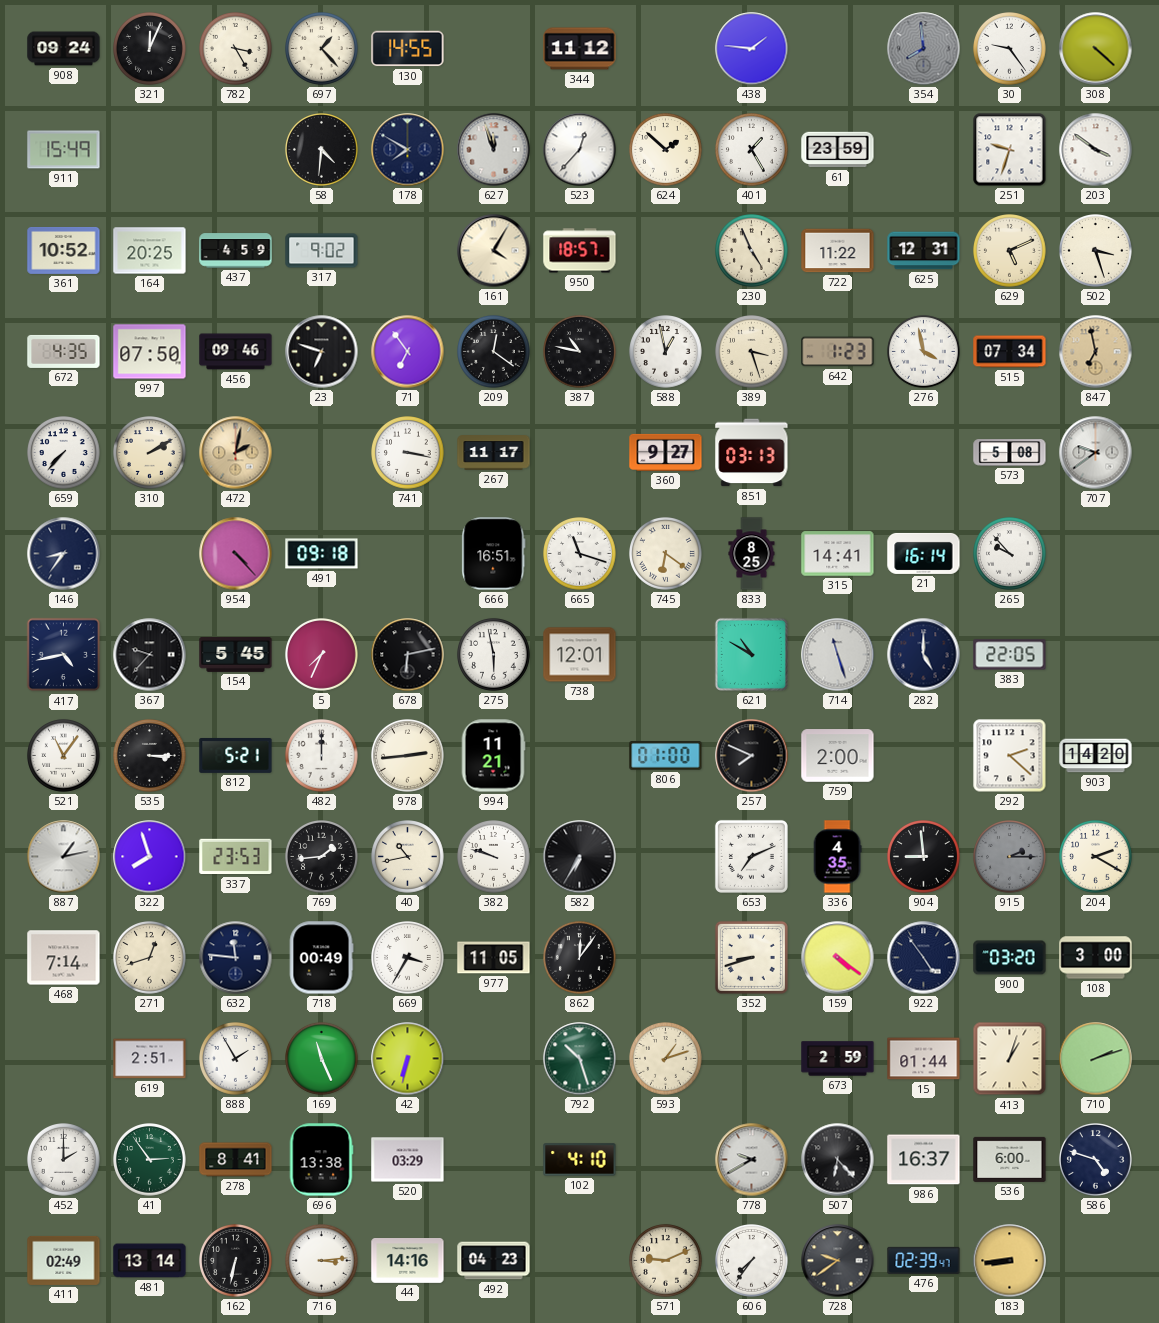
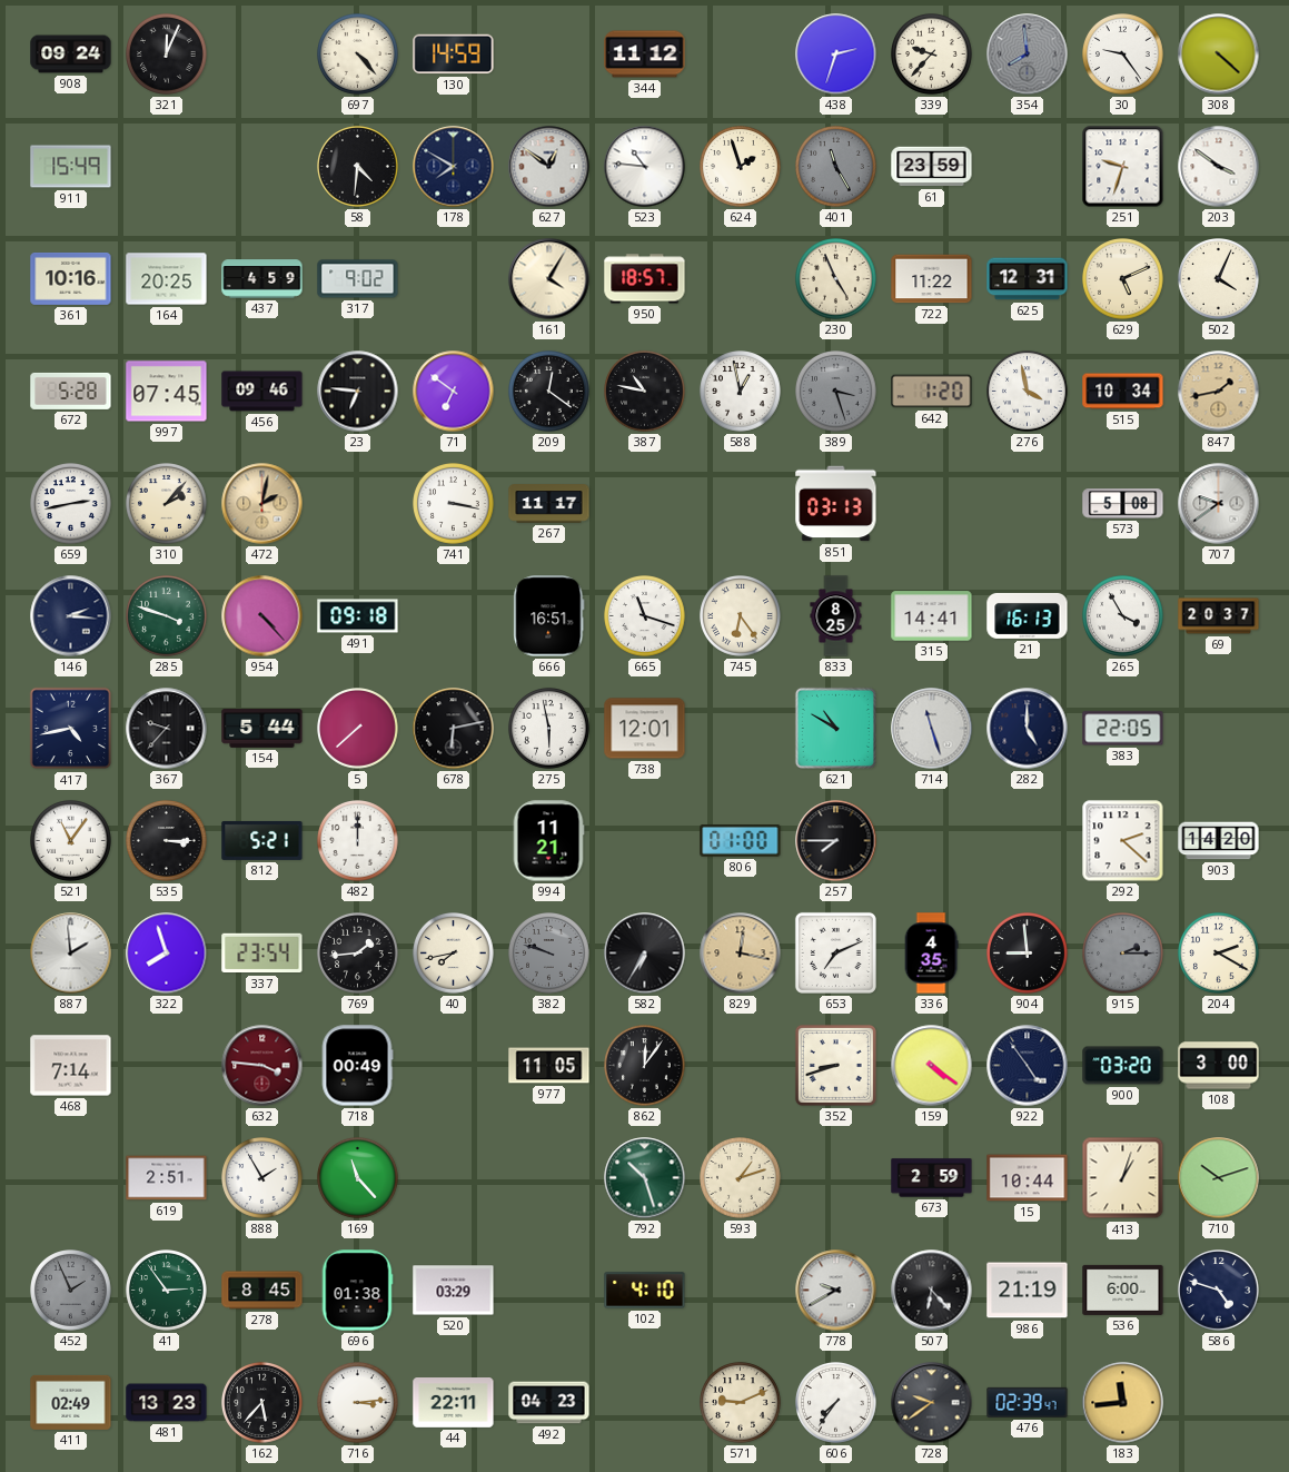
782: 3:25 -> none (236, 49)
697: 1:23 -> 4:23 (358, 55)
130: 14:55 -> 14:59 (454, 55)
438: 1:46 -> 2:33 (836, 55)
339: none -> 9:37 (932, 55)
627: 11:57 -> 12:51 (549, 167)
523: 12:37 -> 10:46 (645, 167)
624: 1:52 -> 1:57 (741, 167)
401: 1:25 -> 11:25 (836, 167)
401 dial: white -> grey (836, 167)
361: 10:52 -> 10:16 (71, 278)
502: 3:27 -> 4:04 (1219, 279)
672: 4:35 -> 5:28 (71, 391)
997: 07:50 -> 07:45 (167, 392)
23: 6:48 -> 6:46 (358, 392)
71: 6:54 -> 6:51 (454, 392)
389 dial: cream -> grey (836, 392)
642: 1:23 -> 1:20 (932, 392)
515: 07:34 -> 10:34 (1123, 392)
847: 6:58 -> 1:43 (1219, 392)
659: 7:37 -> 2:43 (71, 504)
310: 2:10 -> 2:07 (167, 504)
360: 9:27 -> none (666, 452)
146: 8:36 -> 2:16 (71, 616)
285: none -> 3:48 (167, 616)
745: 6:21 -> 6:24 (741, 616)
21: 16:14 -> 16:13 (1028, 615)
265: 9:53 -> 3:55 (1123, 616)
69: none -> 20:37 (1219, 616)
154: 5:45 -> 5:44 (262, 728)
5: 7:34 -> 7:38 (358, 729)
978: 2:44 -> none (408, 756)
257: 7:49 -> 7:45 (836, 841)
759: 2:00 -> none (838, 756)
887: 1:13 -> 1:59 (71, 954)
337: 23:53 -> 23:54 (262, 954)
40: 10:43 -> 7:43 (454, 954)
382 dial: white -> grey (549, 954)
829: none -> 12:17 (741, 954)
271: 12:42 -> none (150, 958)
632: 11:46 -> 3:46 (262, 1066)
632 dial: navy -> burgundy (262, 1066)
669: 3:35 -> none (408, 958)
169: 11:26 -> 11:23 (358, 1178)
42: 6:32 -> none (408, 1059)
15: 01:44 -> 10:44 (1028, 1178)
710: 2:12 -> 10:12 (1219, 1178)
452: 2:00 -> 1:56 (71, 1291)
452 dial: white -> grey (71, 1291)
278: 8:41 -> 8:45 (262, 1291)
696: 13:38 -> 01:38 (357, 1291)
986: 16:37 -> 21:19 (1028, 1291)
481: 13:14 -> 13:23 (167, 1403)
162: 6:32 -> 5:37 (262, 1403)
44: 14:16 -> 22:11 (454, 1403)
183: 8:44 -> 11:44 (1123, 1403)
